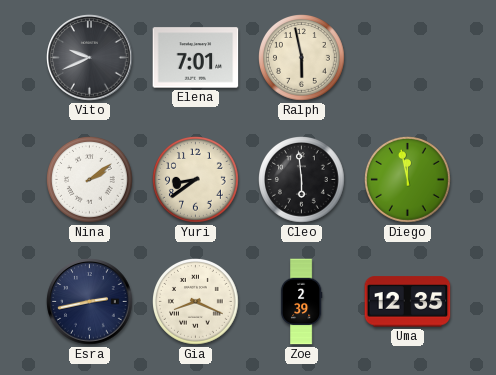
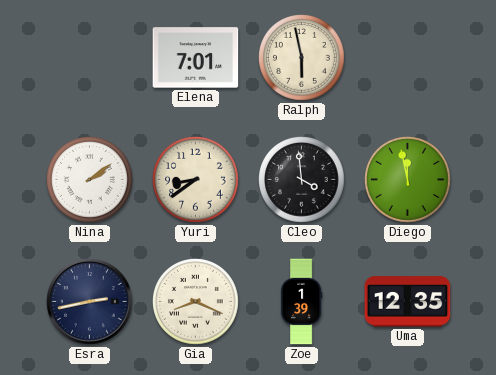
Vito: 9:41 -> none (90, 58)
Cleo: 5:59 -> 3:59 (302, 180)
Zoe: 2:39 -> 1:39 (301, 302)
